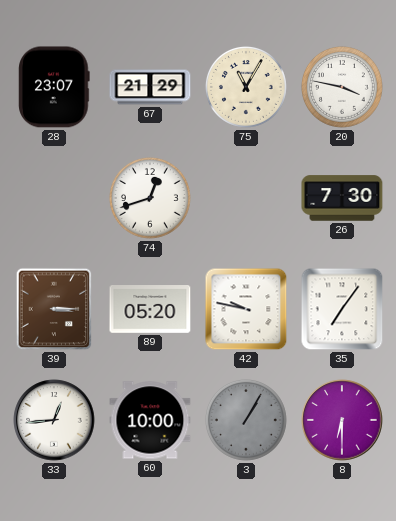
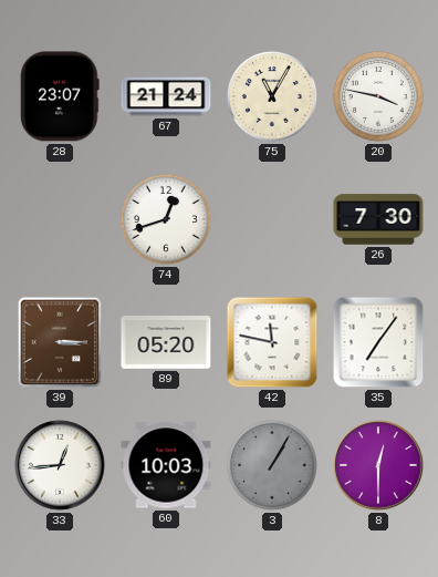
67: 21:29 -> 21:24 (166, 96)
42: 9:47 -> 11:47 (272, 342)
60: 10:00 -> 10:03 (166, 465)
8: 6:30 -> 12:30 (378, 465)
